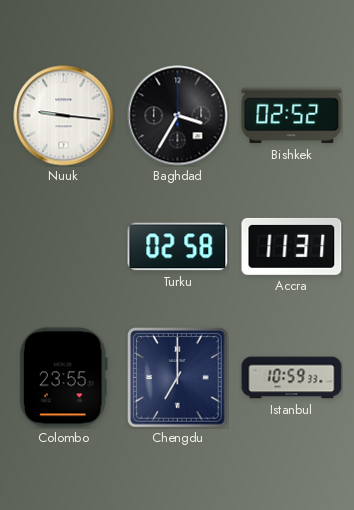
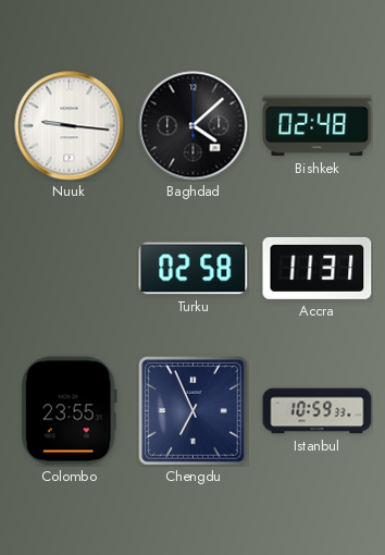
Baghdad: 3:35 -> 4:08 (194, 126)
Bishkek: 02:52 -> 02:48 (318, 126)
Chengdu: 7:00 -> 6:56 (194, 411)
